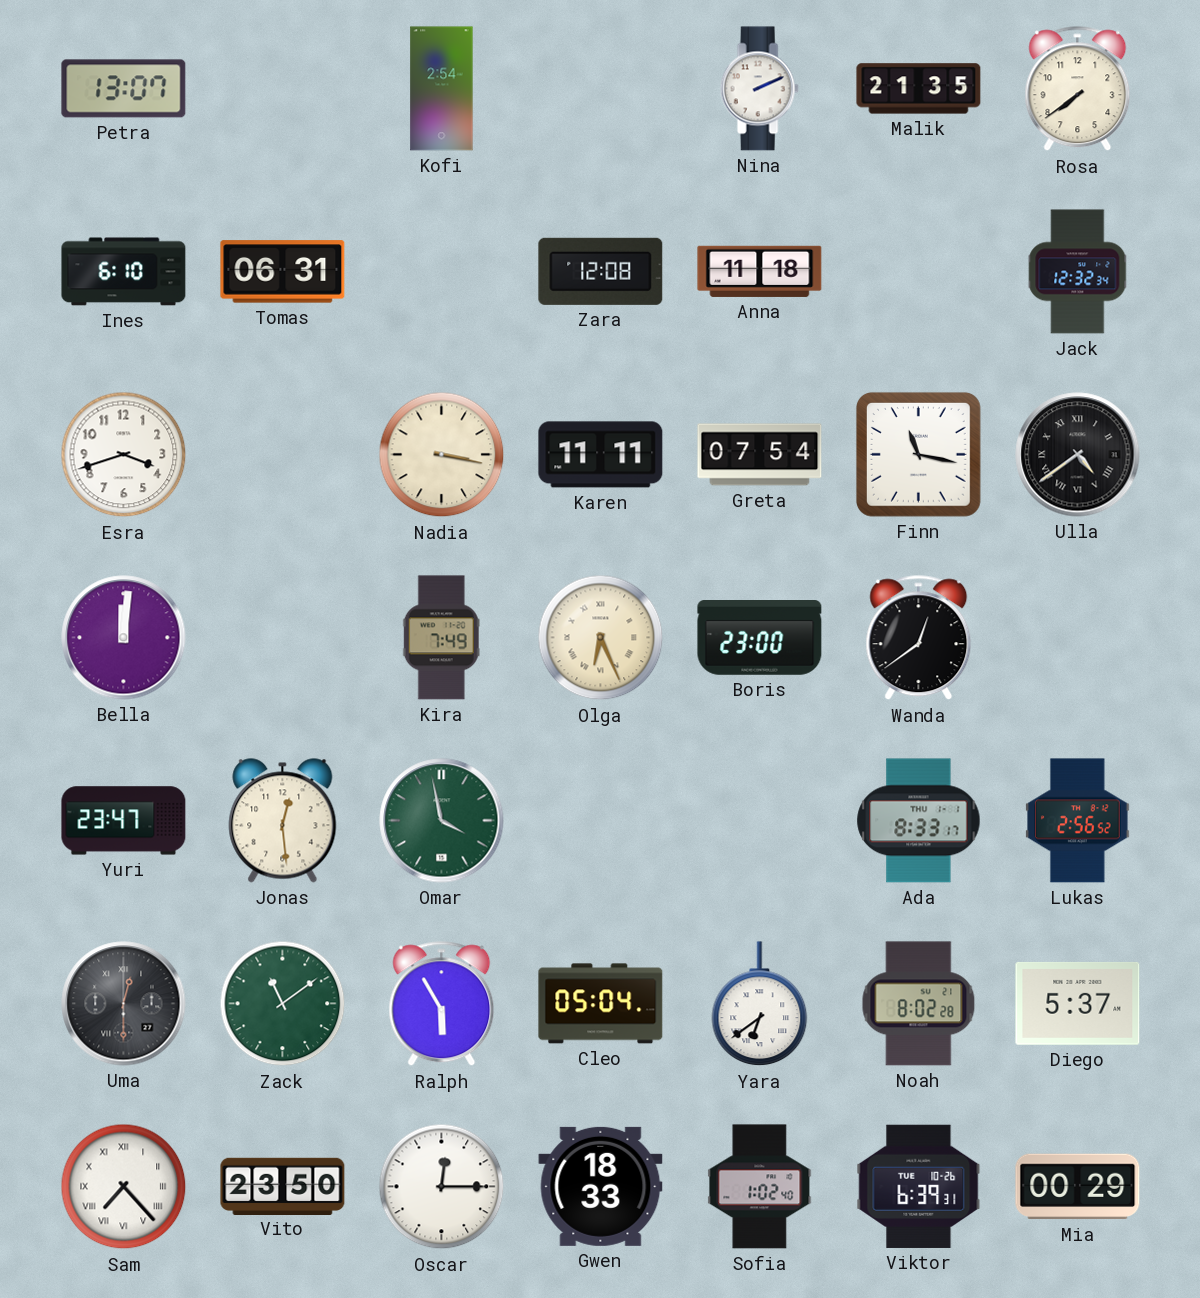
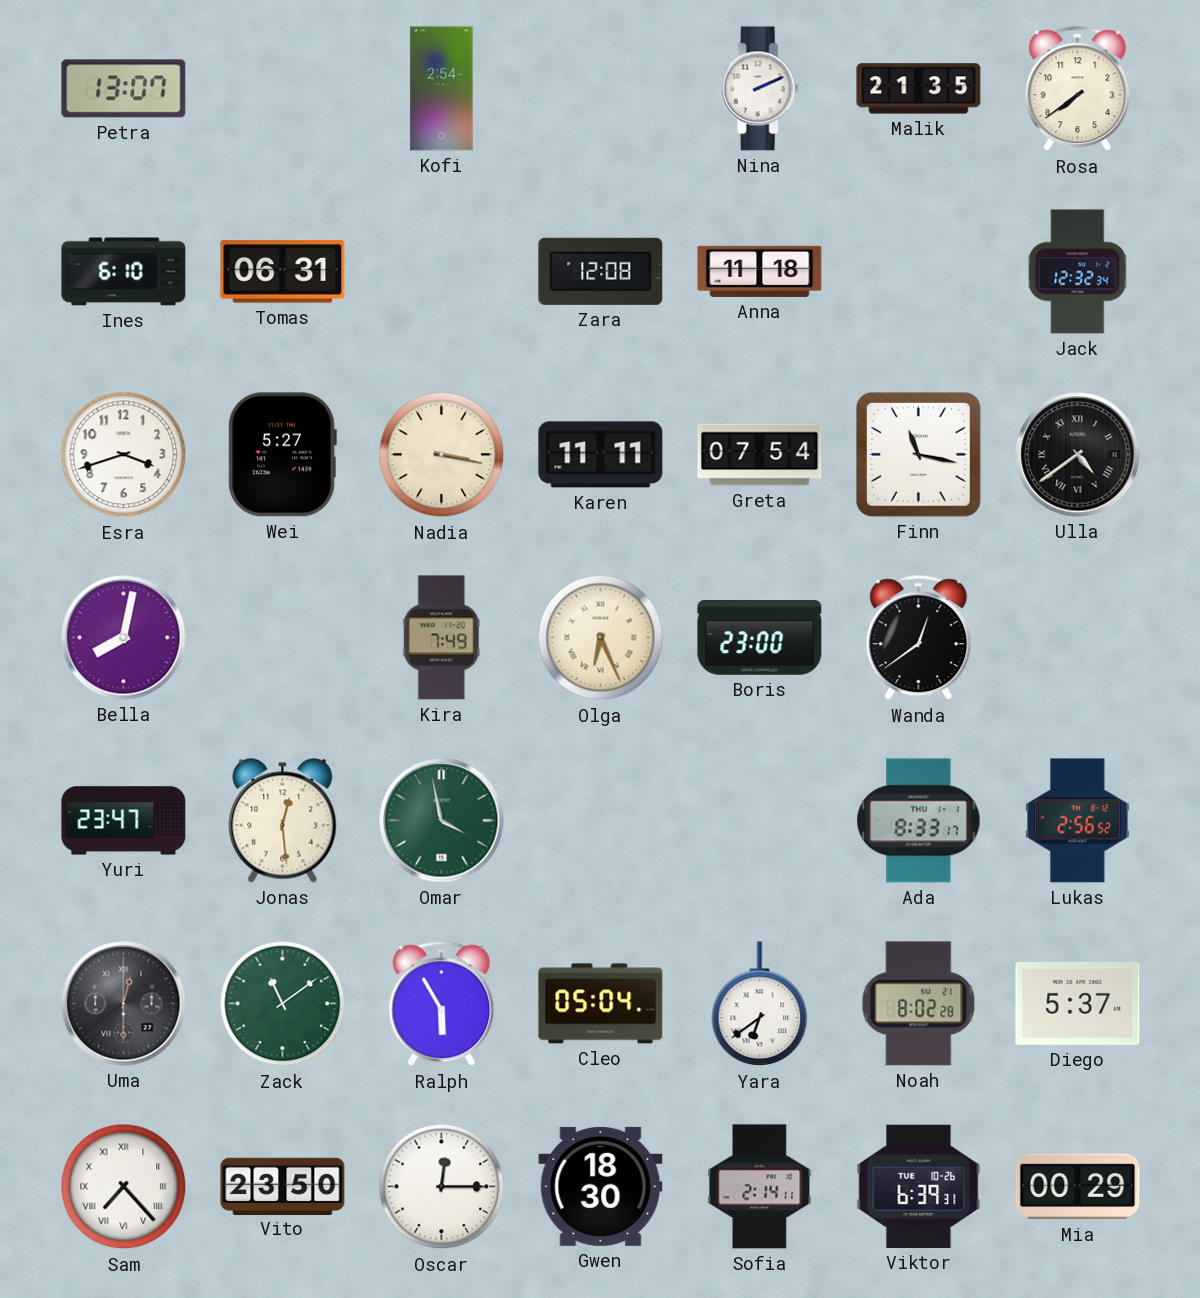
Wei: none -> 5:27 (282, 455)
Bella: 12:01 -> 8:02 (124, 638)
Gwen: 18:33 -> 18:30 (601, 1186)
Sofia: 1:02 -> 2:14 (760, 1187)
